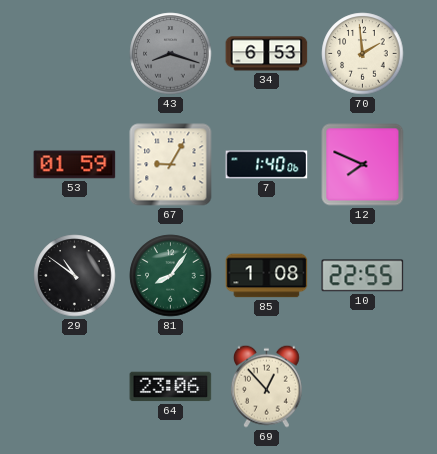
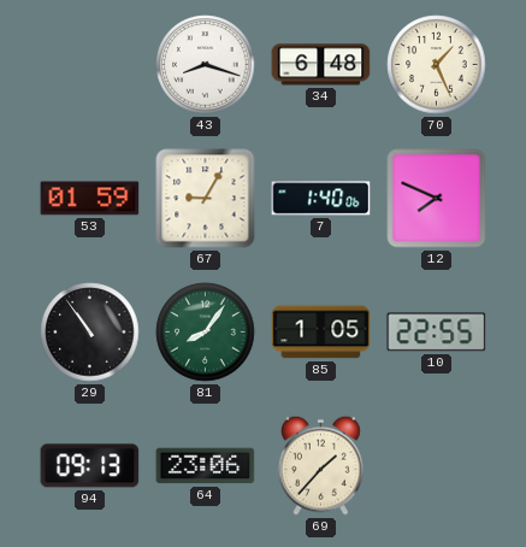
43 dial: grey -> white (206, 65)
34: 6:53 -> 6:48 (321, 65)
70: 1:59 -> 1:26 (437, 65)
29: 10:51 -> 10:54 (90, 333)
85: 1:08 -> 1:05 (321, 333)
94: none -> 09:13 (90, 466)
69: 12:53 -> 1:37 (320, 465)
